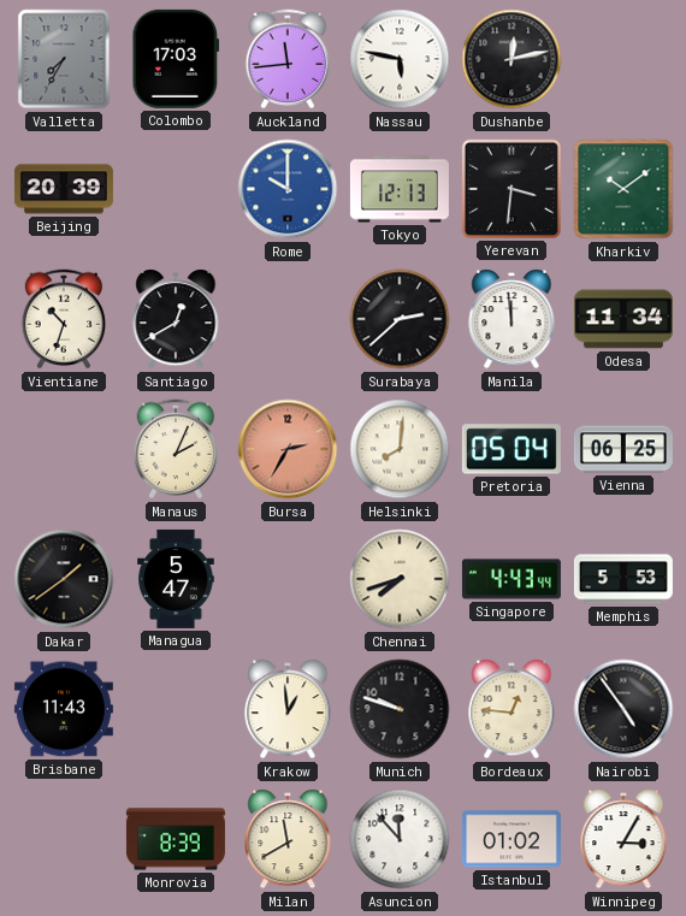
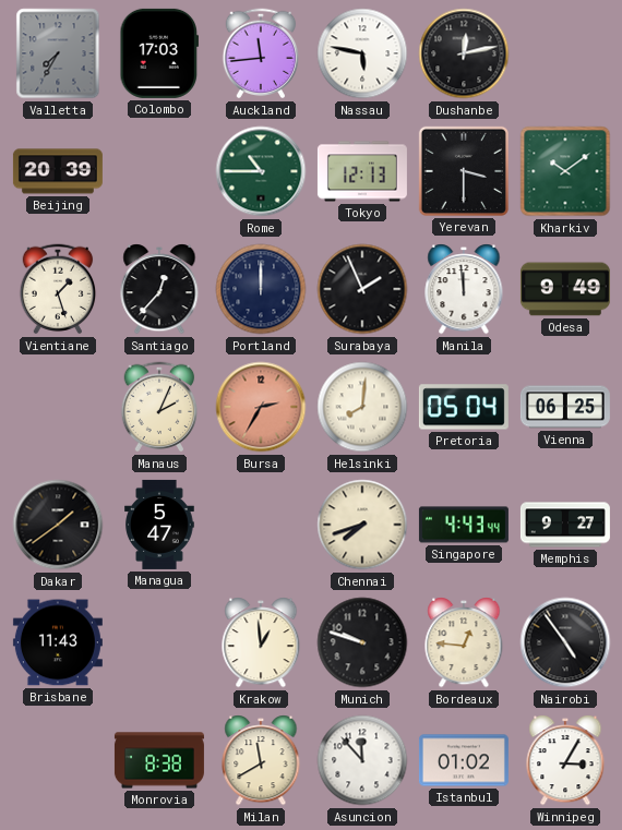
Rome: 10:00 -> 10:45 (261, 171)
Rome dial: blue -> green (261, 171)
Yerevan: 3:31 -> 3:30 (464, 171)
Vientiane: 10:33 -> 1:27 (58, 289)
Santiago: 12:40 -> 12:37 (159, 289)
Portland: none -> 12:00 (261, 289)
Surabaya: 2:38 -> 1:56 (362, 289)
Odesa: 11:34 -> 9:49 (565, 289)
Memphis: 5:53 -> 9:27 (565, 525)
Monrovia: 8:39 -> 8:38 (159, 760)
